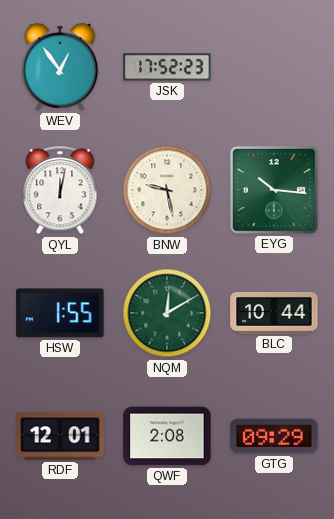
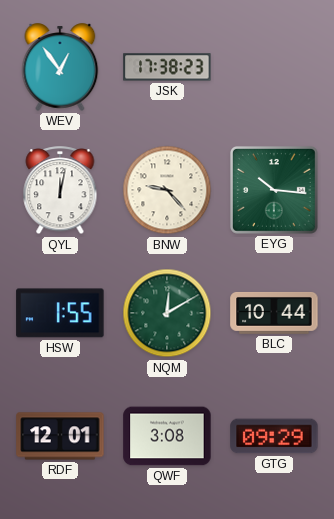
JSK: 17:52 -> 17:38 (167, 67)
BNW: 9:28 -> 9:23 (167, 190)
QWF: 2:08 -> 3:08 (167, 436)
